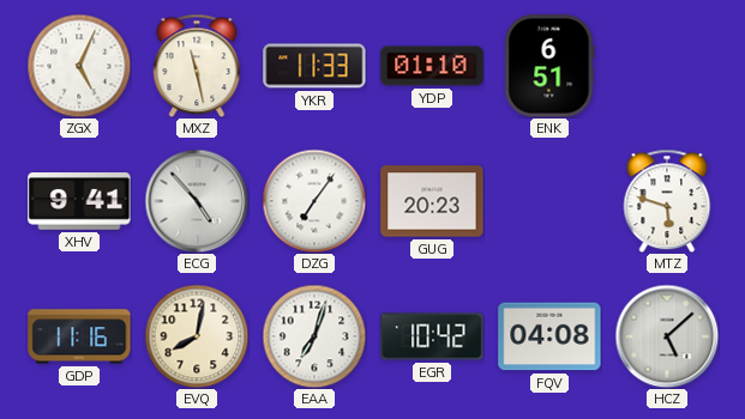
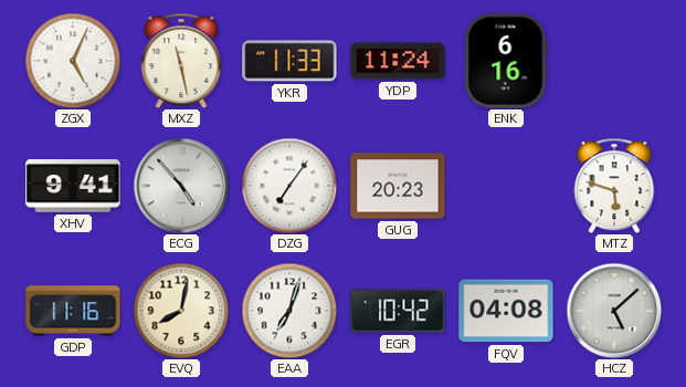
YDP: 01:10 -> 11:24 (398, 61)
ENK: 6:51 -> 6:16 (506, 61)
